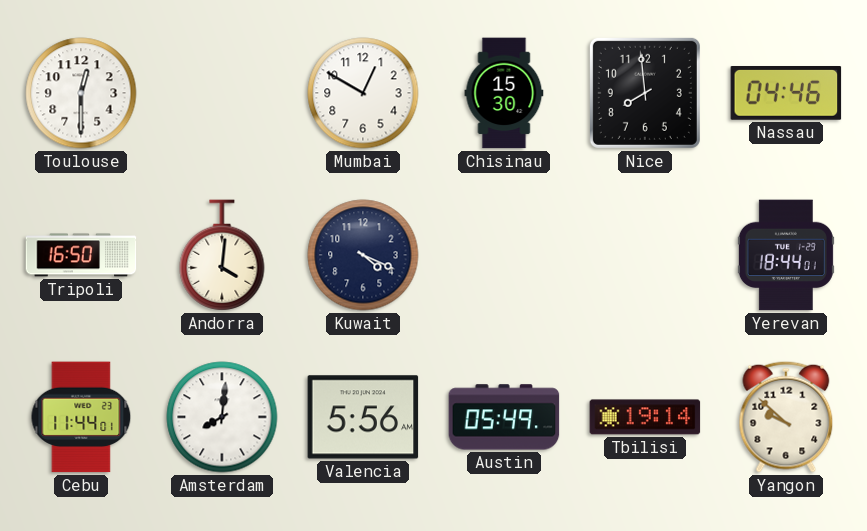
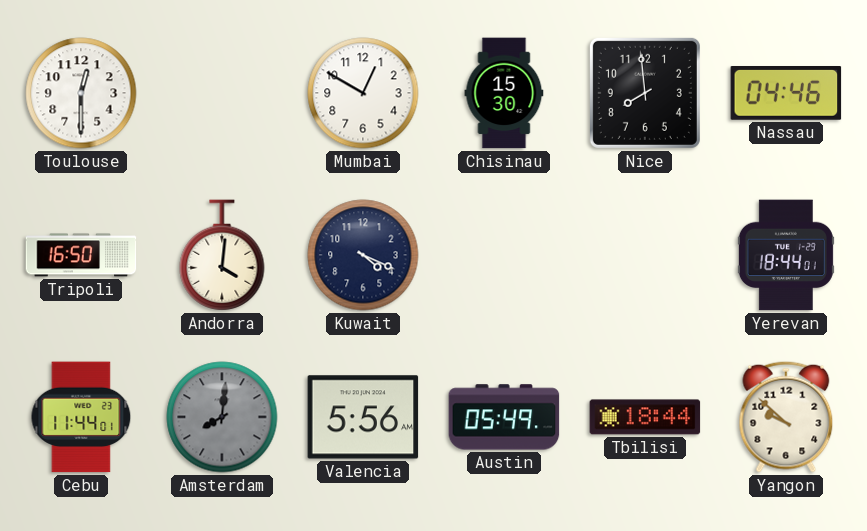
Amsterdam dial: white -> grey (222, 417)
Tbilisi: 19:14 -> 18:44 (645, 417)
